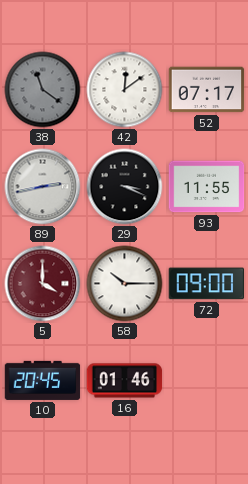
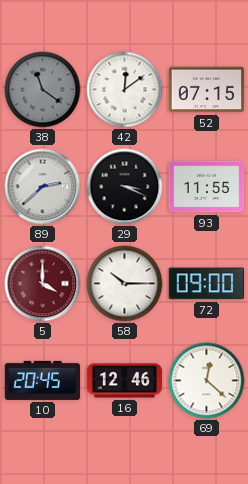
52: 07:17 -> 07:15 (207, 90)
89: 2:43 -> 2:38 (43, 187)
16: 01:46 -> 12:46 (125, 381)
69: none -> 12:22 (207, 381)
